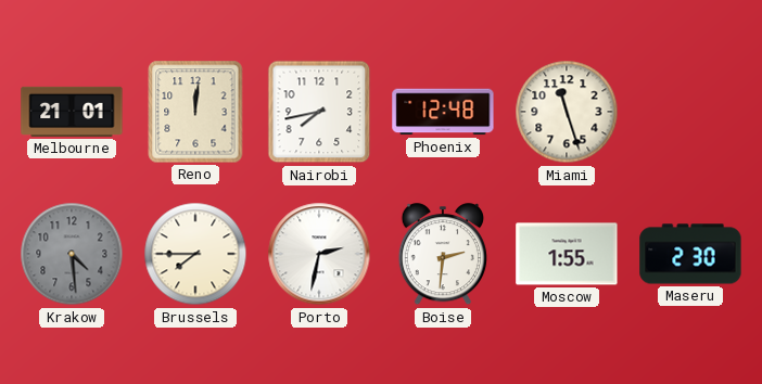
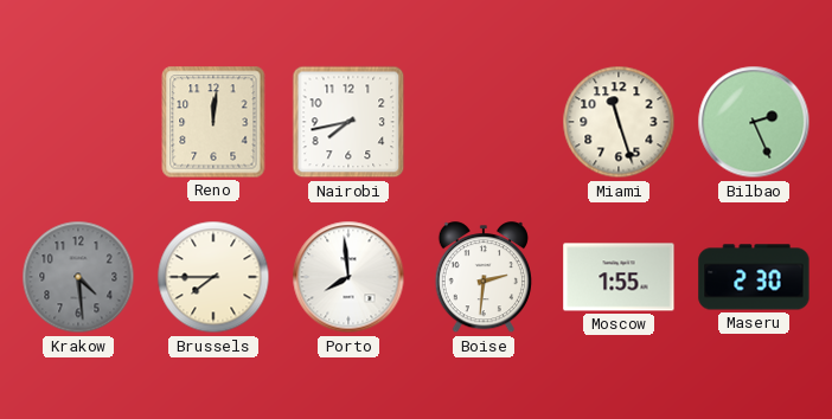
Melbourne: 21:01 -> none (72, 112)
Phoenix: 12:48 -> none (443, 112)
Bilbao: none -> 2:26 (754, 122)
Porto: 2:32 -> 7:59 (348, 277)
